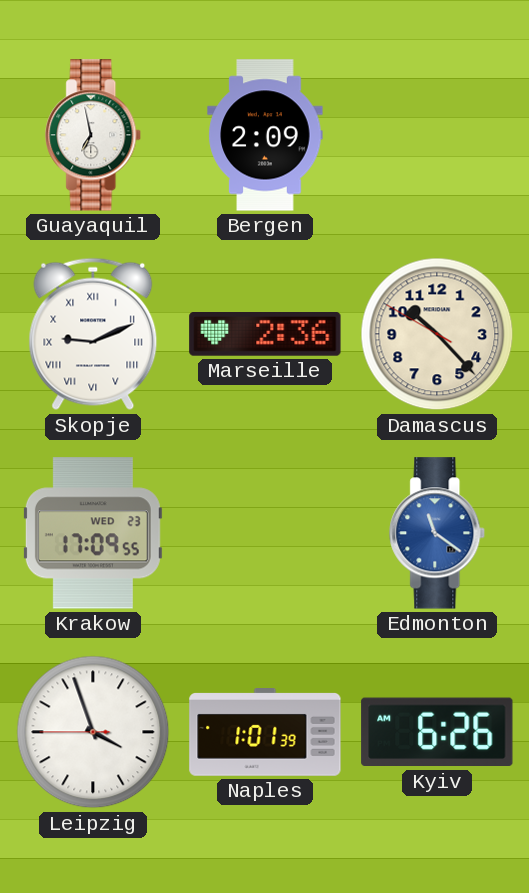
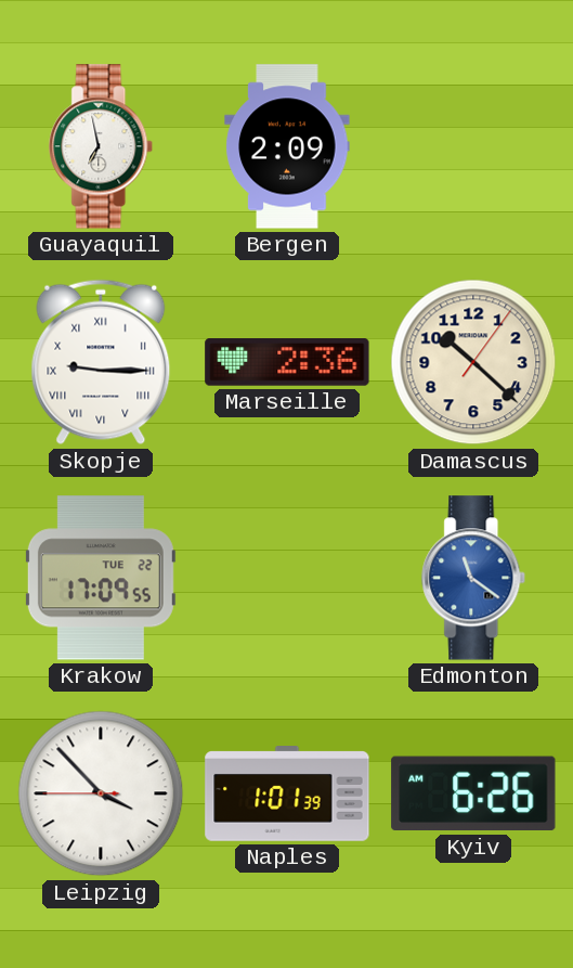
Skopje: 9:11 -> 9:15 (101, 362)
Damascus: 10:22:50 -> 10:22:06 (473, 362)
Krakow date: WED 23 -> TUE 22 (101, 578)
Leipzig: 3:56 -> 3:52 (101, 793)
